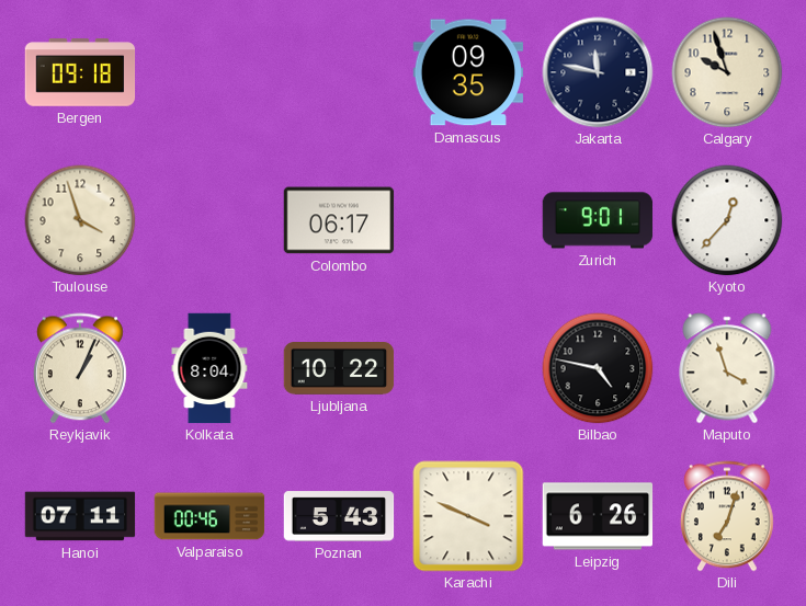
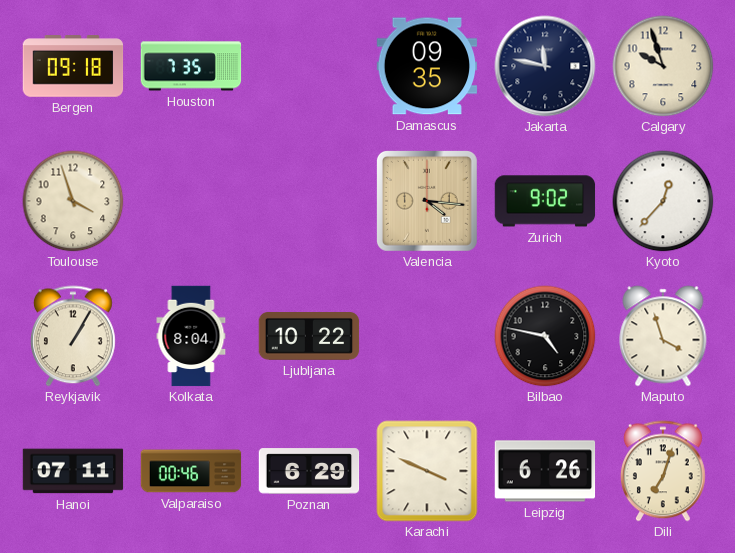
Houston: none -> 7:35 (191, 66)
Colombo: 06:17 -> none (339, 220)
Valencia: none -> 4:16 (427, 201)
Zurich: 9:01 -> 9:02 (545, 201)
Reykjavik: 1:04 -> 1:05 (73, 336)
Poznan: 5:43 -> 6:29 (309, 471)
